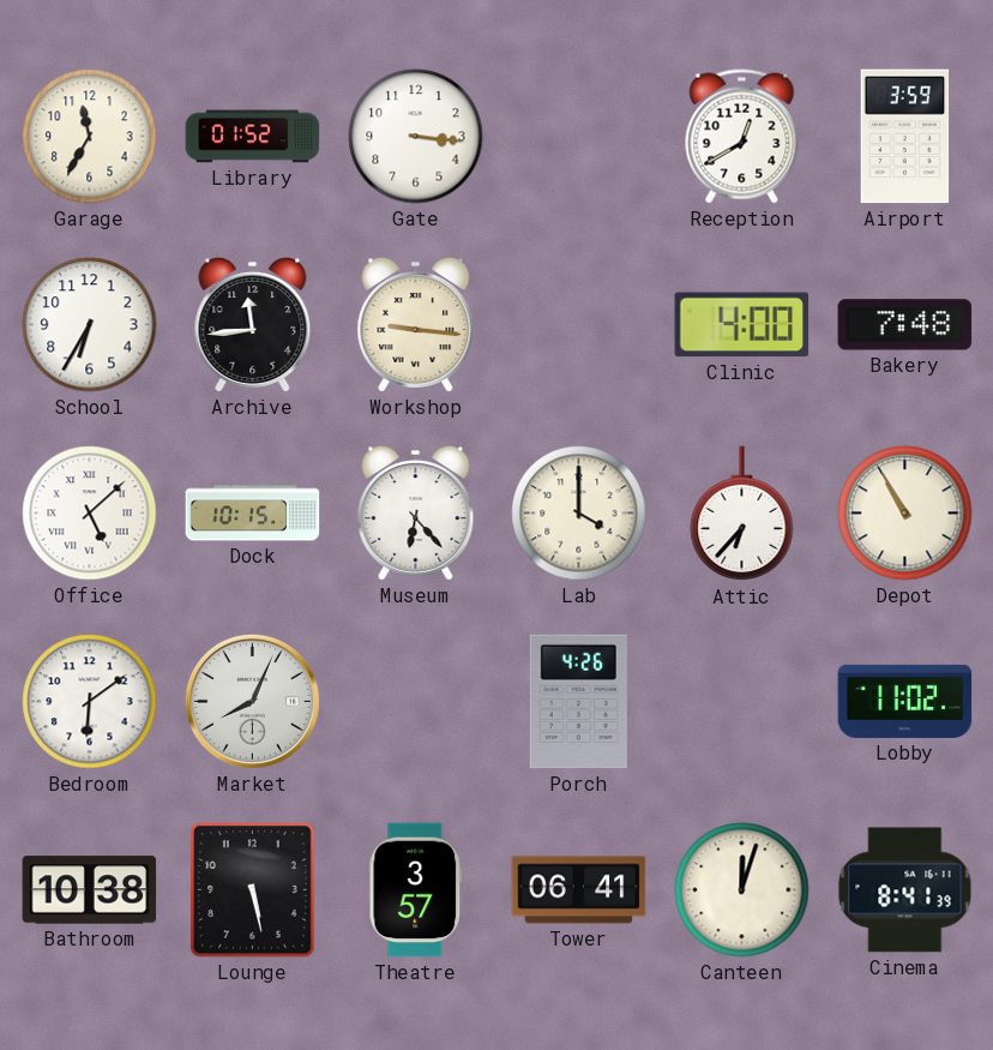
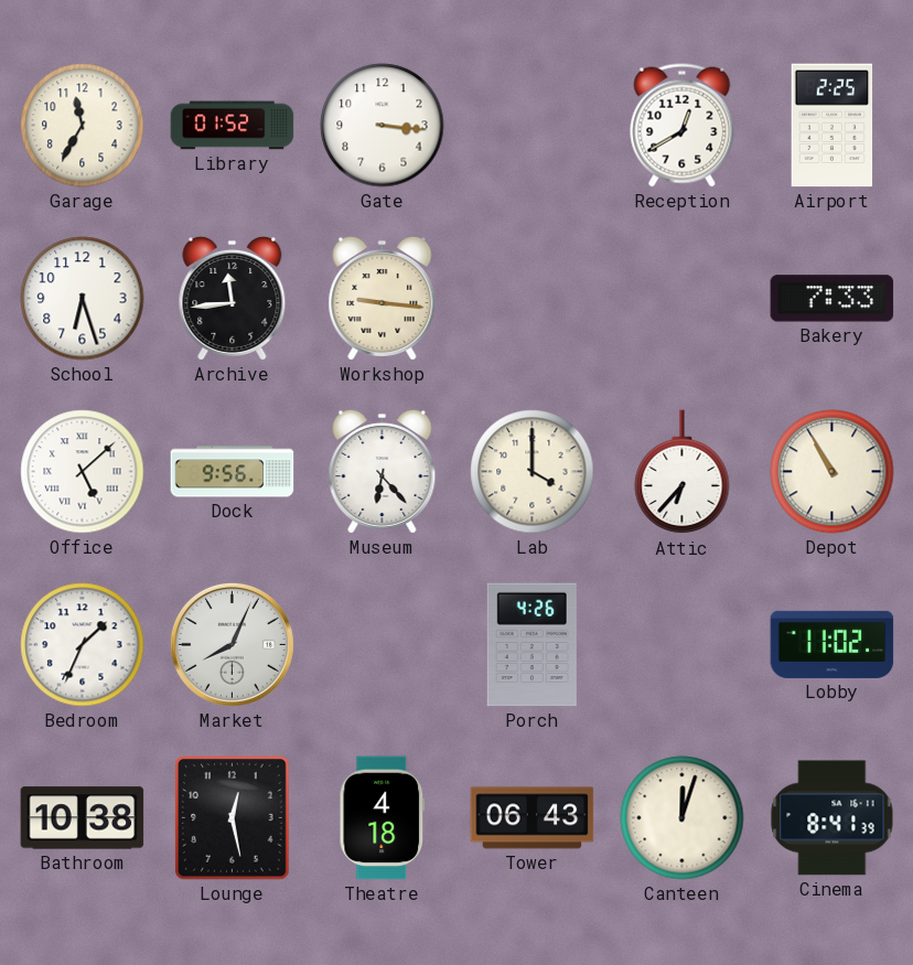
Airport: 3:59 -> 2:25 (833, 126)
School: 6:35 -> 6:27 (83, 299)
Clinic: 4:00 -> none (742, 325)
Bakery: 7:48 -> 7:33 (833, 299)
Dock: 10:15 -> 9:56 (233, 472)
Bedroom: 6:09 -> 1:34 (83, 645)
Lounge: 5:28 -> 12:28 (233, 818)
Theatre: 3:57 -> 4:18 (383, 818)
Tower: 06:41 -> 06:43 (533, 818)
